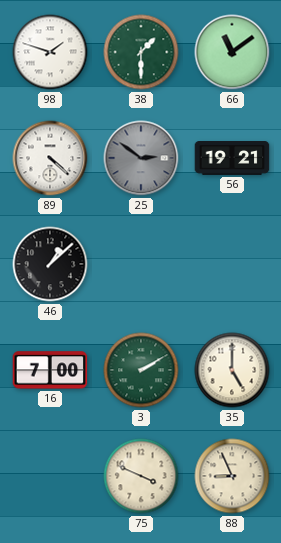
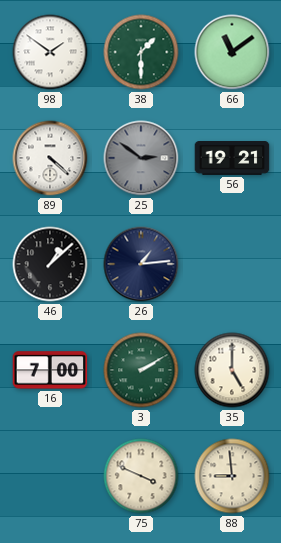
98: 1:48 -> 1:51 (50, 52)
26: none -> 1:14 (141, 264)
88: 8:56 -> 8:59 (232, 476)
